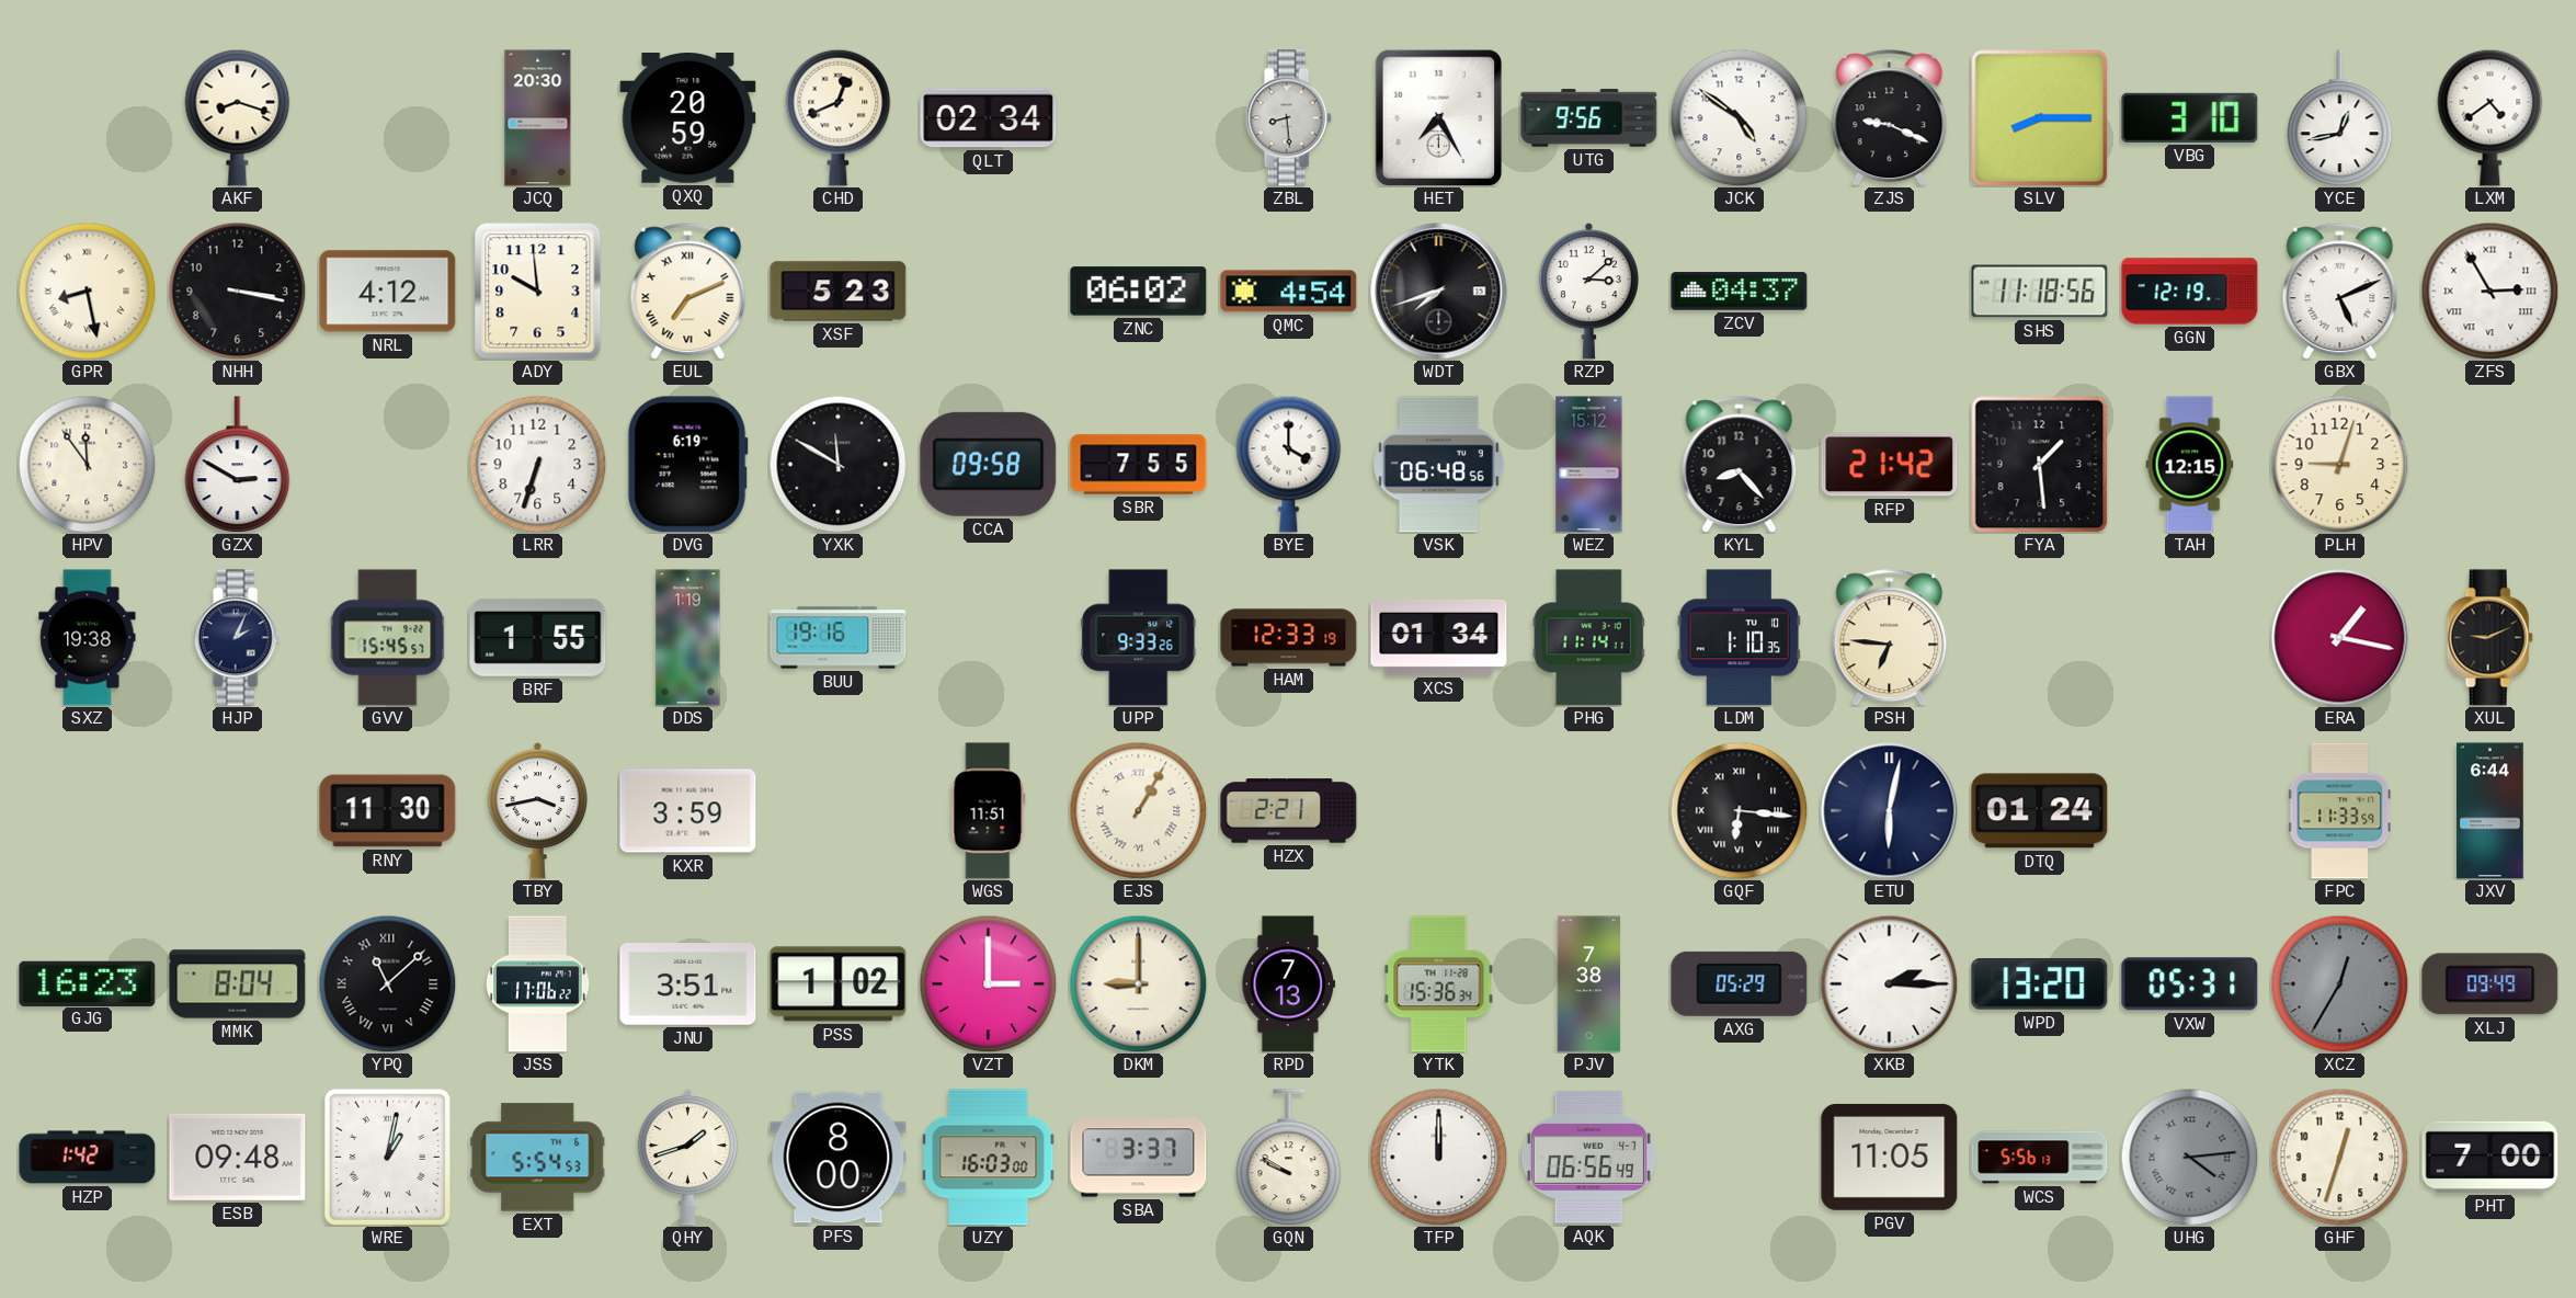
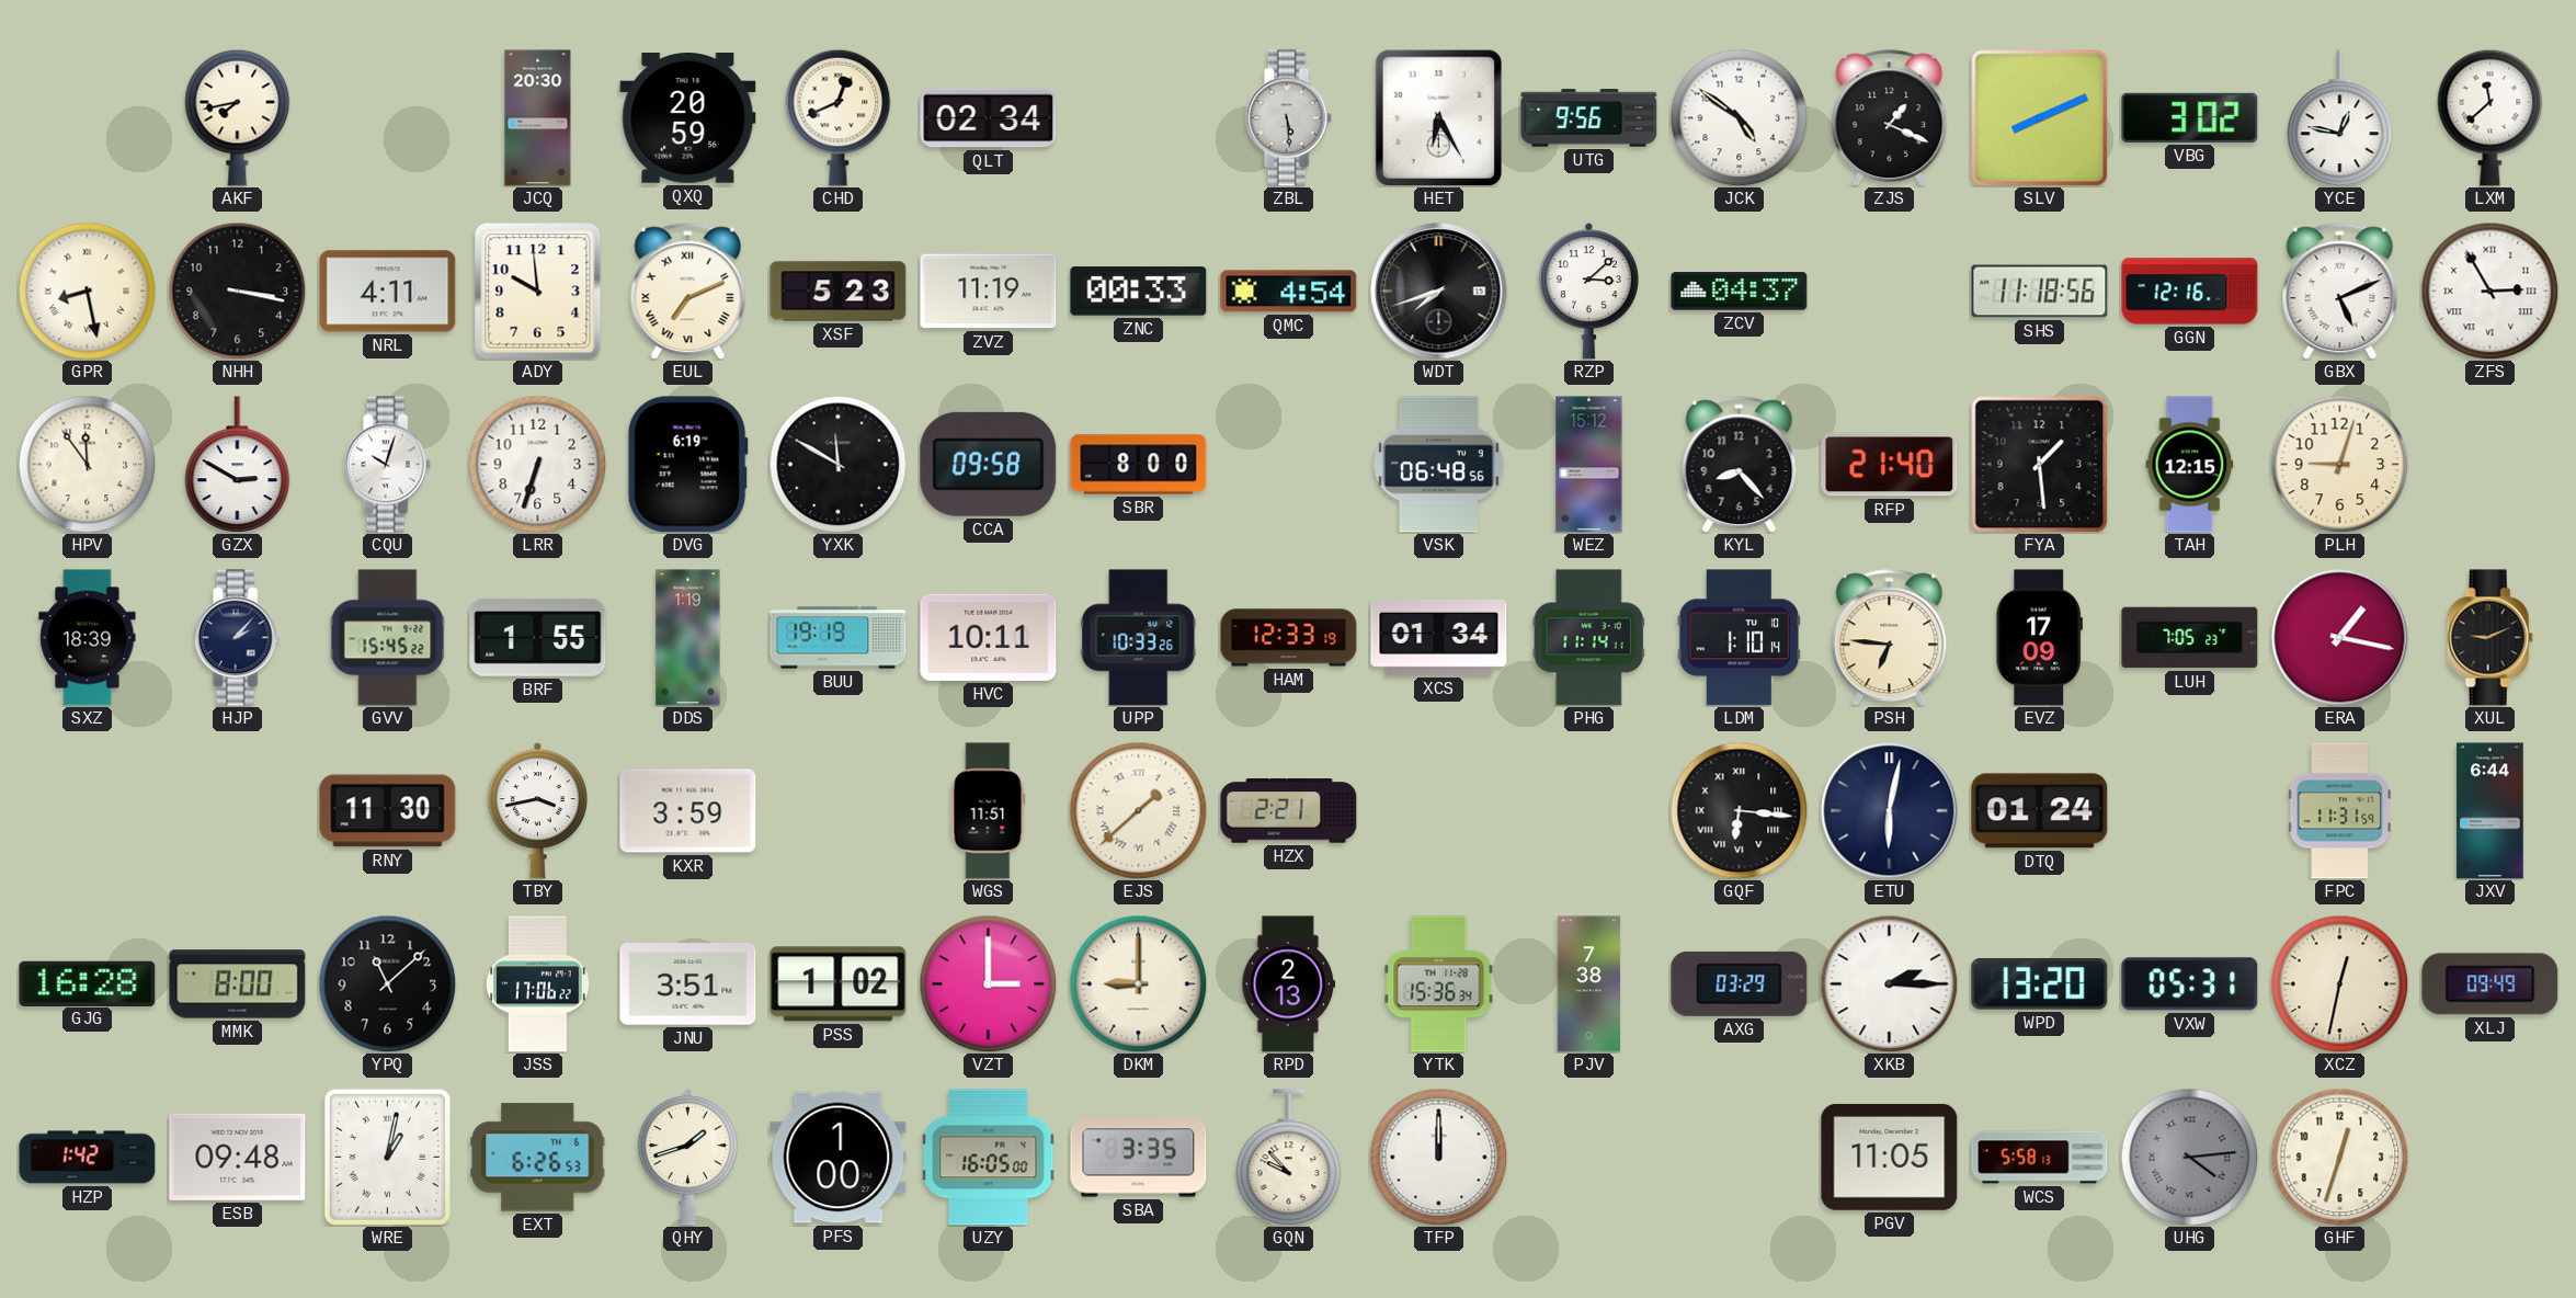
AKF: 8:18 -> 7:43 (238, 117)
ZBL: 8:29 -> 5:29 (1288, 118)
HET: 7:25 -> 6:25 (1439, 117)
ZJS: 9:19 -> 1:19 (1890, 118)
SLV: 8:15 -> 8:11 (2039, 117)
VBG: 3:10 -> 3:02 (2190, 117)
YCE: 12:43 -> 12:47 (2340, 118)
LXM: 4:39 -> 11:38 (2490, 117)
NRL: 4:12 -> 4:11 (388, 292)
ZVZ: none -> 11:19 (989, 292)
ZNC: 06:02 -> 00:33 (1139, 292)
GGN: 12:19 -> 12:16 (2190, 292)
CQU: none -> 10:03 (387, 465)
SBR: 7:55 -> 8:00 (1139, 465)
BYE: 4:00 -> none (1289, 464)
RFP: 21:42 -> 21:40 (1890, 465)
SXZ: 19:38 -> 18:39 (88, 638)
HJP: 2:04 -> 2:07 (237, 638)
GVV: 15:45:57 -> 15:45:22 (388, 638)
BUU: 19:16 -> 19:19 (839, 638)
HVC: none -> 10:11 (989, 637)
UPP: 9:33 -> 10:33 (1139, 638)
LDM: 1:10:35 -> 1:10:14 (1739, 638)
EVZ: none -> 17:09 (2039, 638)
LUH: none -> 7:05 (2190, 638)
EJS: 1:05 -> 1:38 (1138, 810)
FPC: 11:33 -> 11:31 (2340, 811)
GJG: 16:23 -> 16:28 (88, 983)
MMK: 8:04 -> 8:00 (238, 984)
YPQ numerals: Roman -> Arabic (387, 983)
RPD: 7:13 -> 2:13 (1289, 984)
AXG: 05:29 -> 03:29 (1740, 983)
XCZ: 12:35 -> 12:32 (2339, 983)
XCZ dial: grey -> cream (2339, 983)
EXT: 5:54 -> 6:26 (538, 1158)
PFS: 8:00 -> 1:00 (839, 1158)
UZY: 16:03 -> 16:05 (989, 1158)
SBA: 3:37 -> 3:35 (1139, 1158)
GQN: 9:50 -> 9:53 (1289, 1158)
AQK: 06:56 -> none (1588, 1157)
WCS: 5:56 -> 5:58 (2040, 1158)
PHT: 7:00 -> none (2490, 1157)
